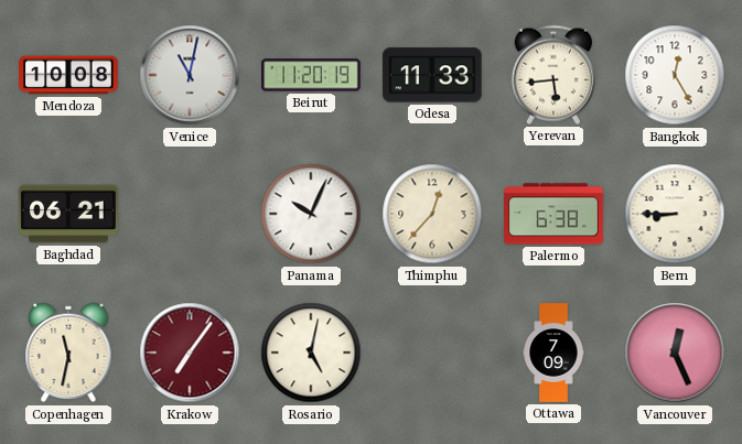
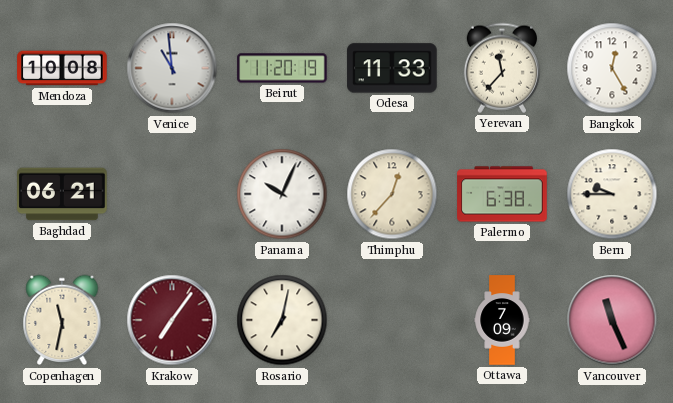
Venice: 11:02 -> 10:59 (172, 68)
Yerevan: 5:44 -> 11:37 (502, 68)
Bern: 8:45 -> 9:45 (612, 194)
Rosario: 5:02 -> 7:02 (282, 320)
Vancouver: 12:26 -> 11:26 (612, 320)
